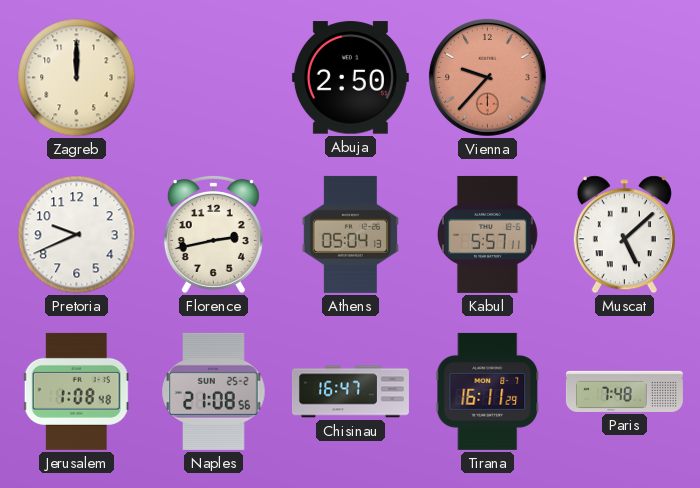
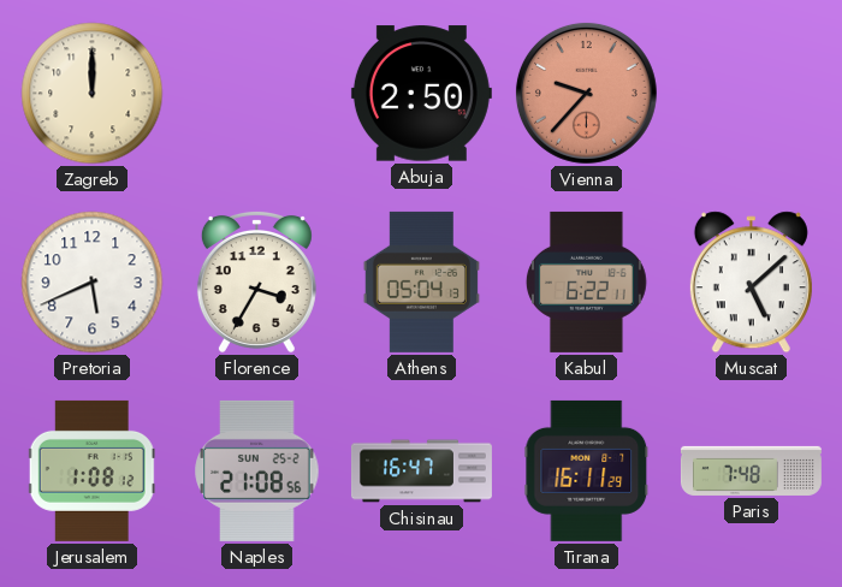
Pretoria: 9:41 -> 5:41 (93, 283)
Florence: 2:43 -> 3:35 (256, 281)
Kabul: 5:57 -> 6:22 (586, 281)
Jerusalem: 1:08:48 -> 1:08:12 (91, 470)
